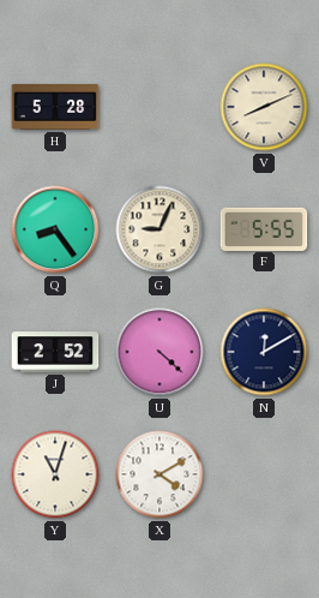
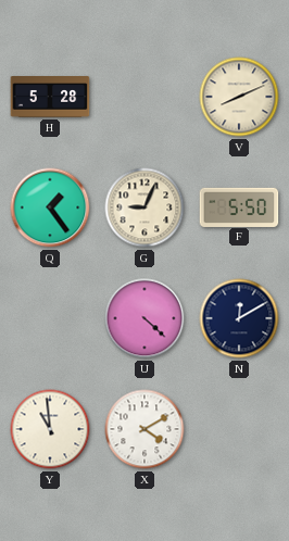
Q: 8:24 -> 1:24 (50, 207)
F: 5:55 -> 5:50 (239, 206)
J: 2:52 -> none (55, 352)
Y: 11:03 -> 10:59 (50, 429)
